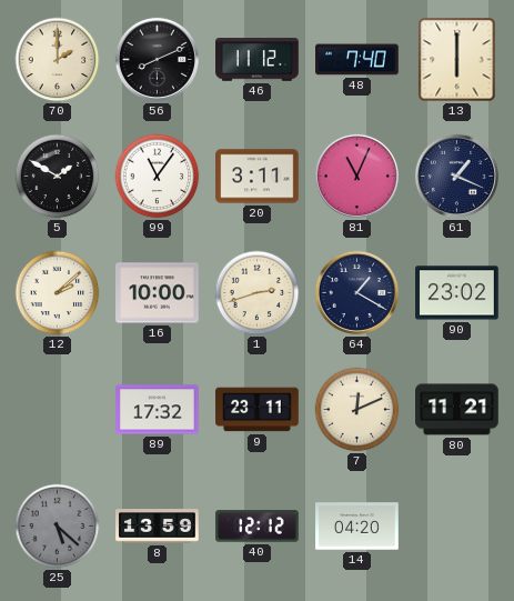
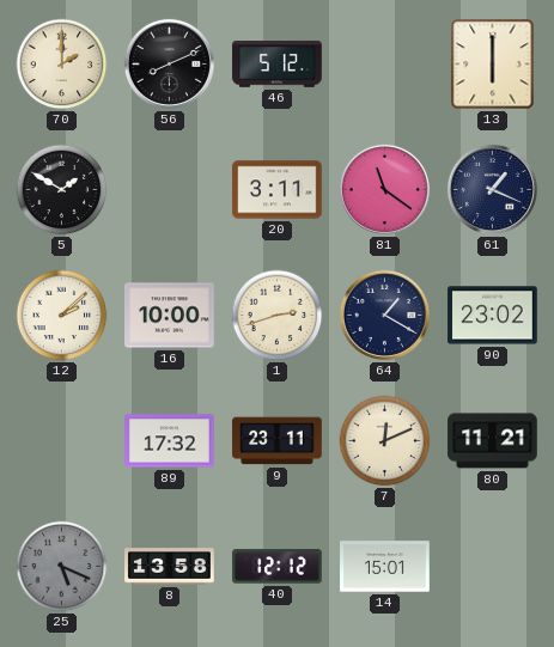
46: 11:12 -> 5:12 (278, 65)
48: 7:40 -> none (357, 60)
99: 11:06 -> none (158, 177)
81: 11:04 -> 11:21 (384, 189)
25: 5:22 -> 5:19 (62, 567)
8: 13:59 -> 13:58 (170, 567)
14: 04:20 -> 15:01 (385, 567)
